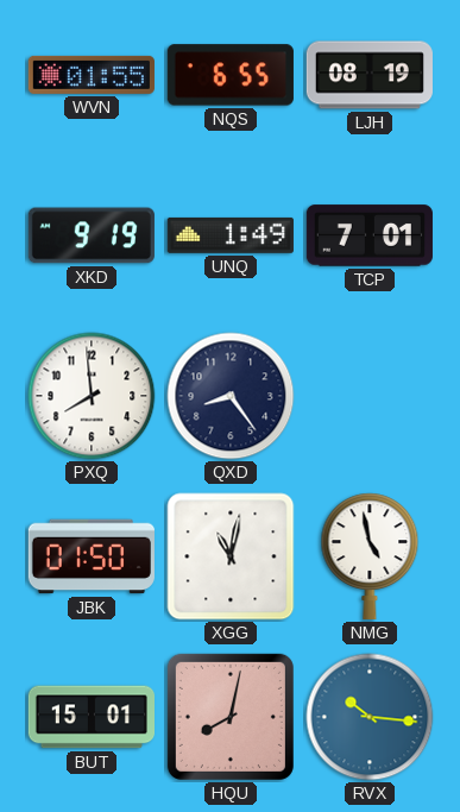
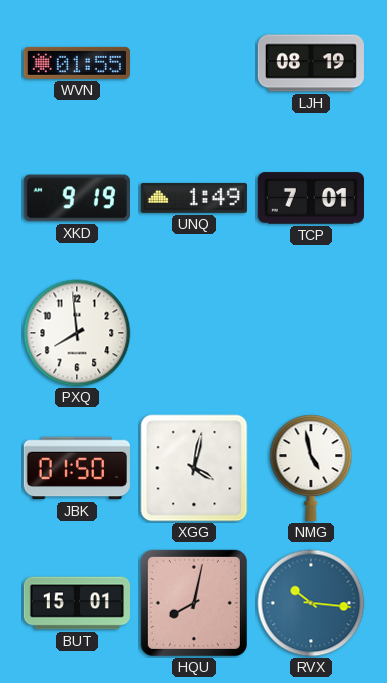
NQS: 6:55 -> none (231, 75)
QXD: 8:24 -> none (231, 396)
XGG: 11:02 -> 4:02 (194, 468)
